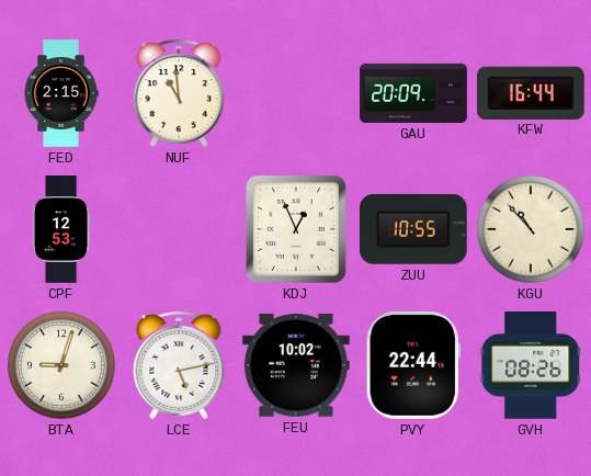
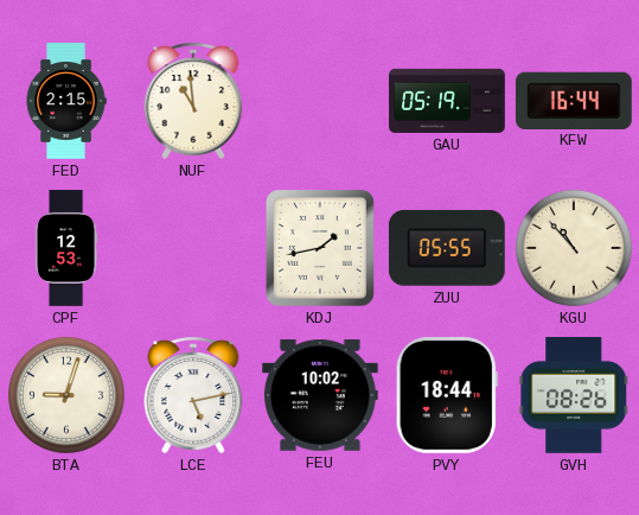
GAU: 20:09 -> 05:19 (447, 101)
KDJ: 12:56 -> 1:43 (320, 248)
ZUU: 10:55 -> 05:55 (447, 248)
PVY: 22:44 -> 18:44 (447, 395)
